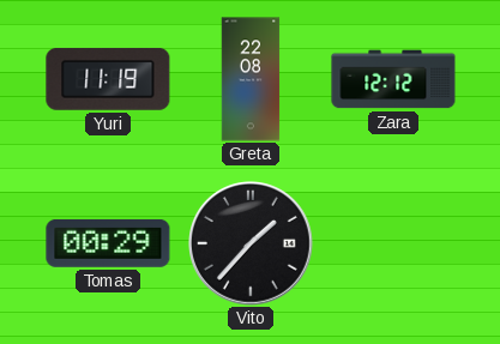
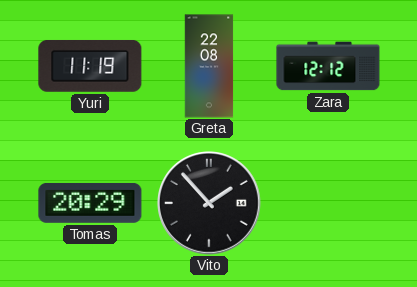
Tomas: 00:29 -> 20:29 (90, 203)
Vito: 1:37 -> 1:53 (210, 204)
